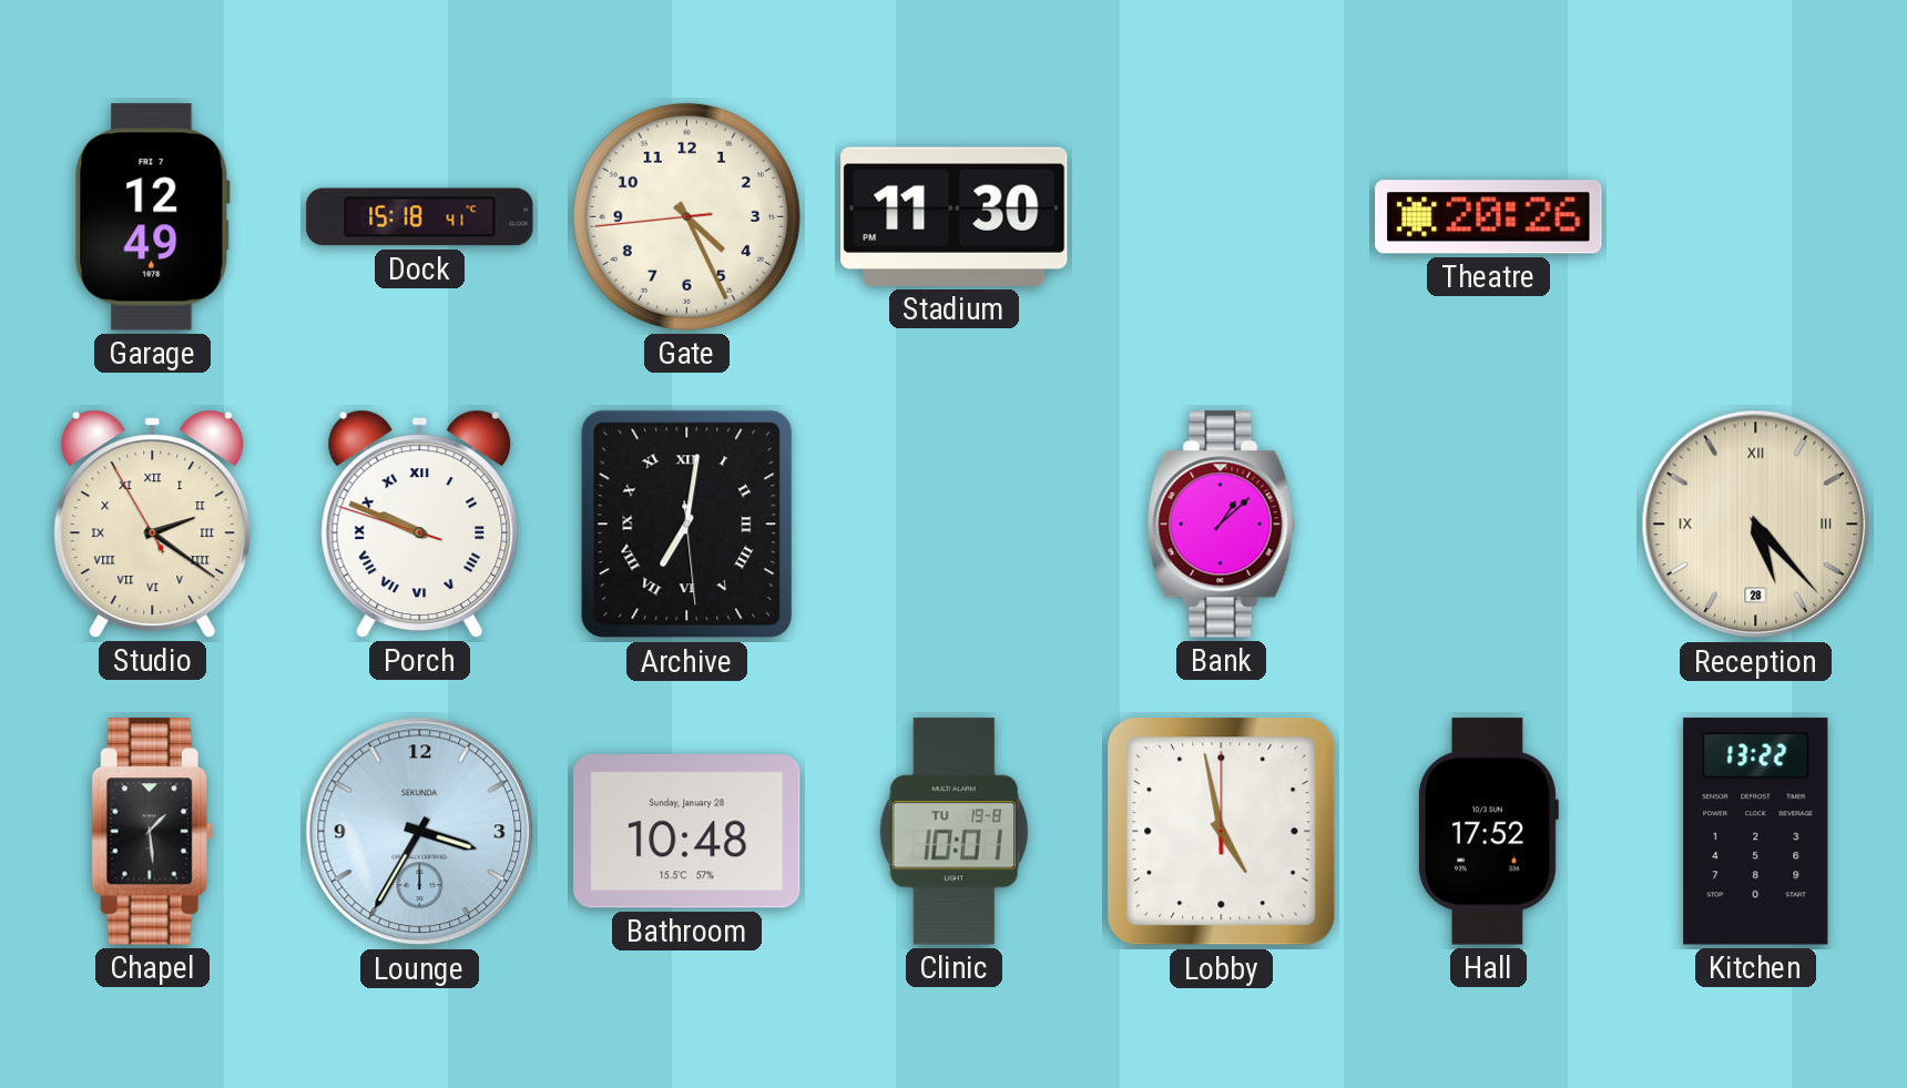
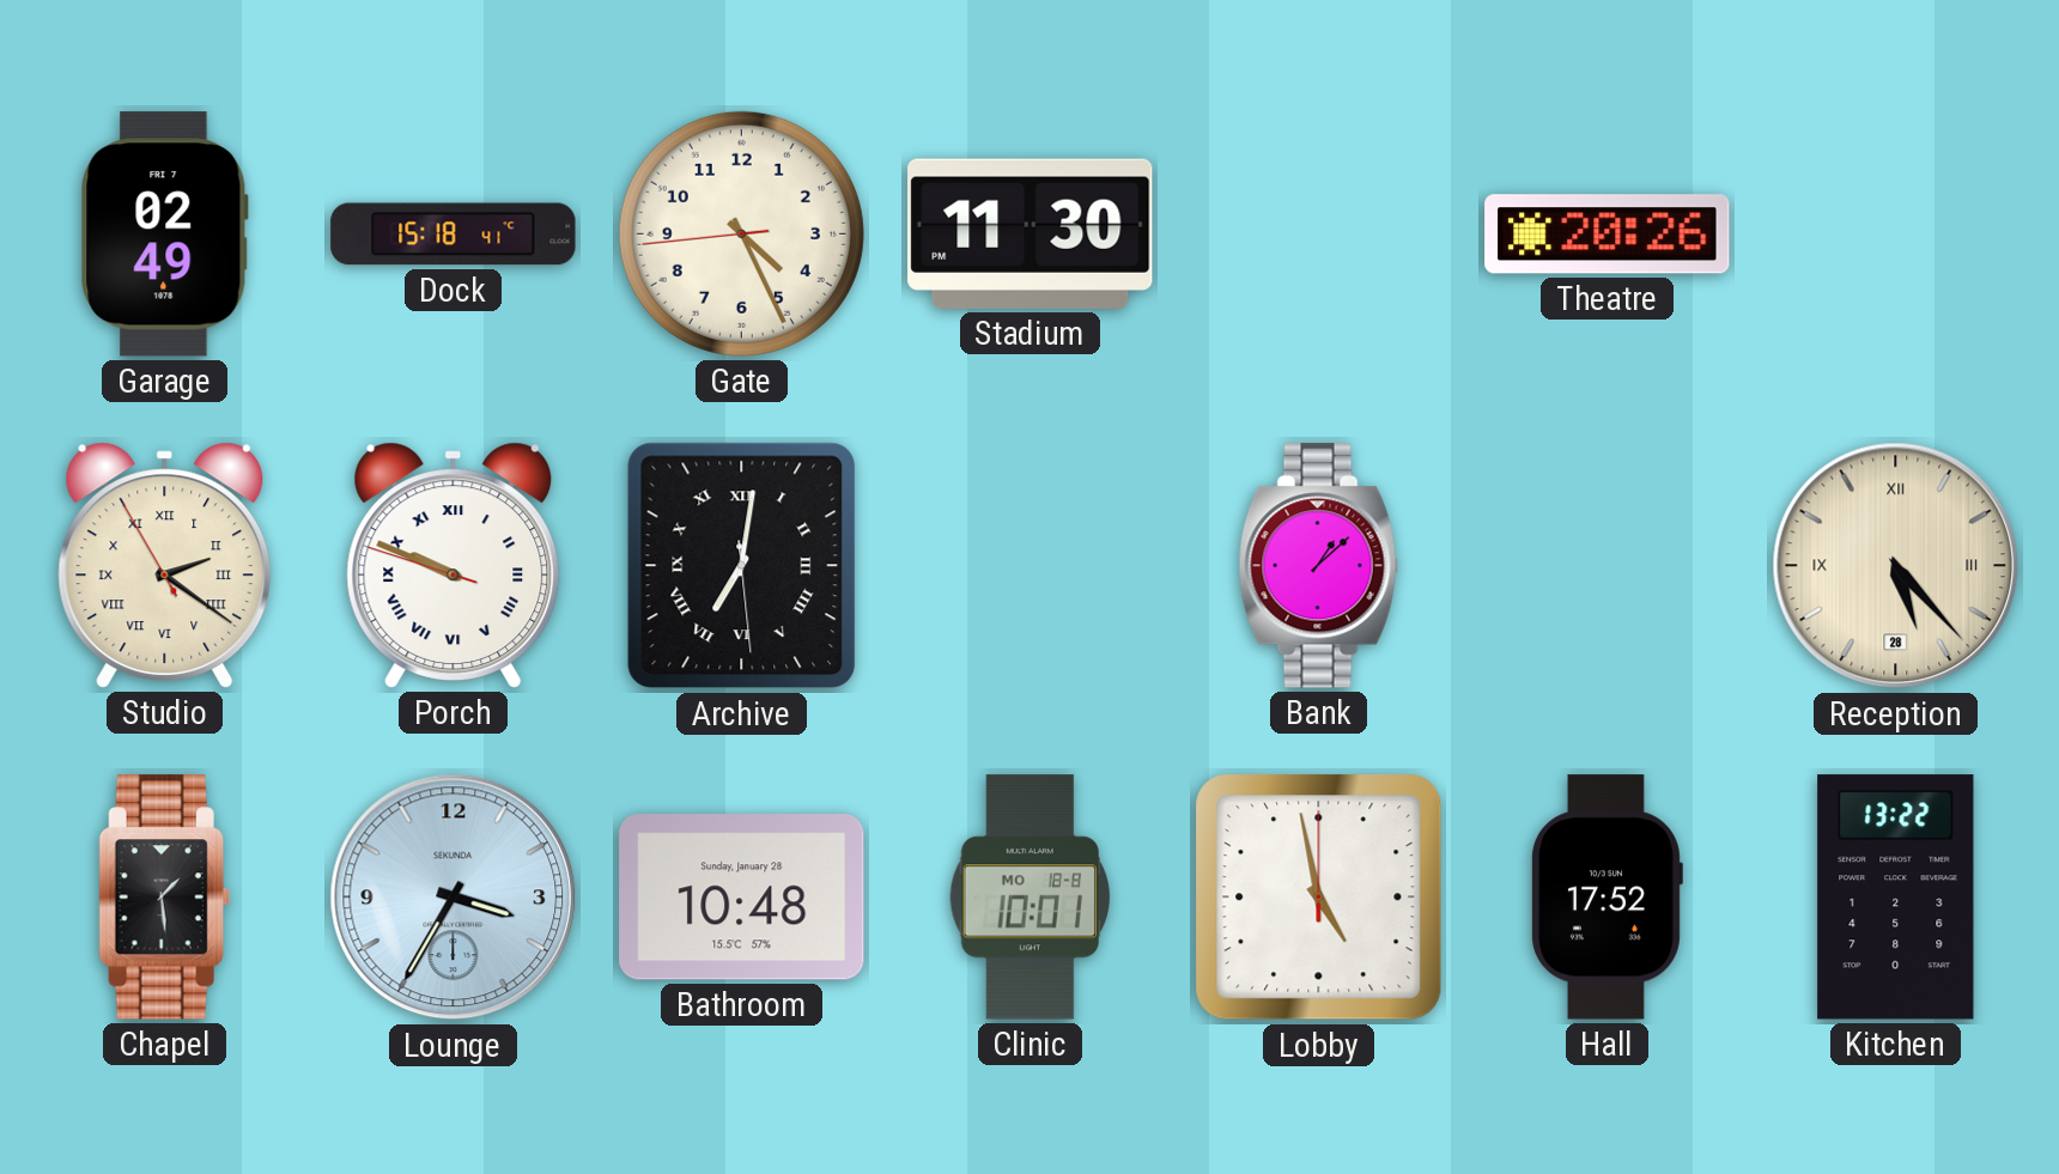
Garage: 12:49 -> 02:49 (165, 235)
Clinic date: TU 19-8 -> MO 18-8 (1029, 898)
